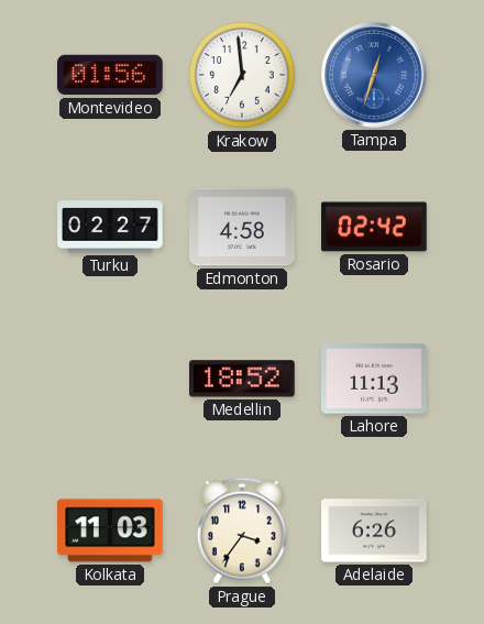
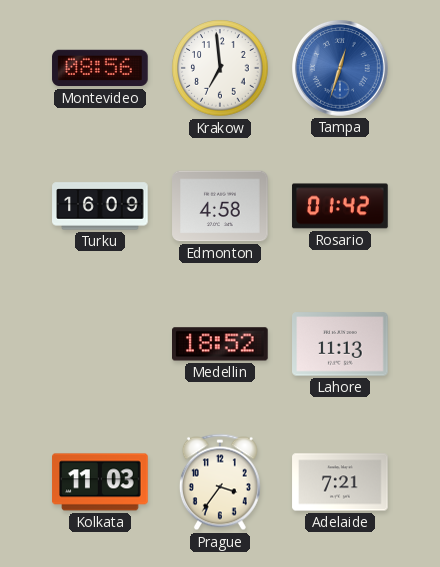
Montevideo: 01:56 -> 08:56 (100, 68)
Turku: 02:27 -> 16:09 (100, 206)
Rosario: 02:42 -> 01:42 (340, 206)
Adelaide: 6:26 -> 7:21 (340, 482)
